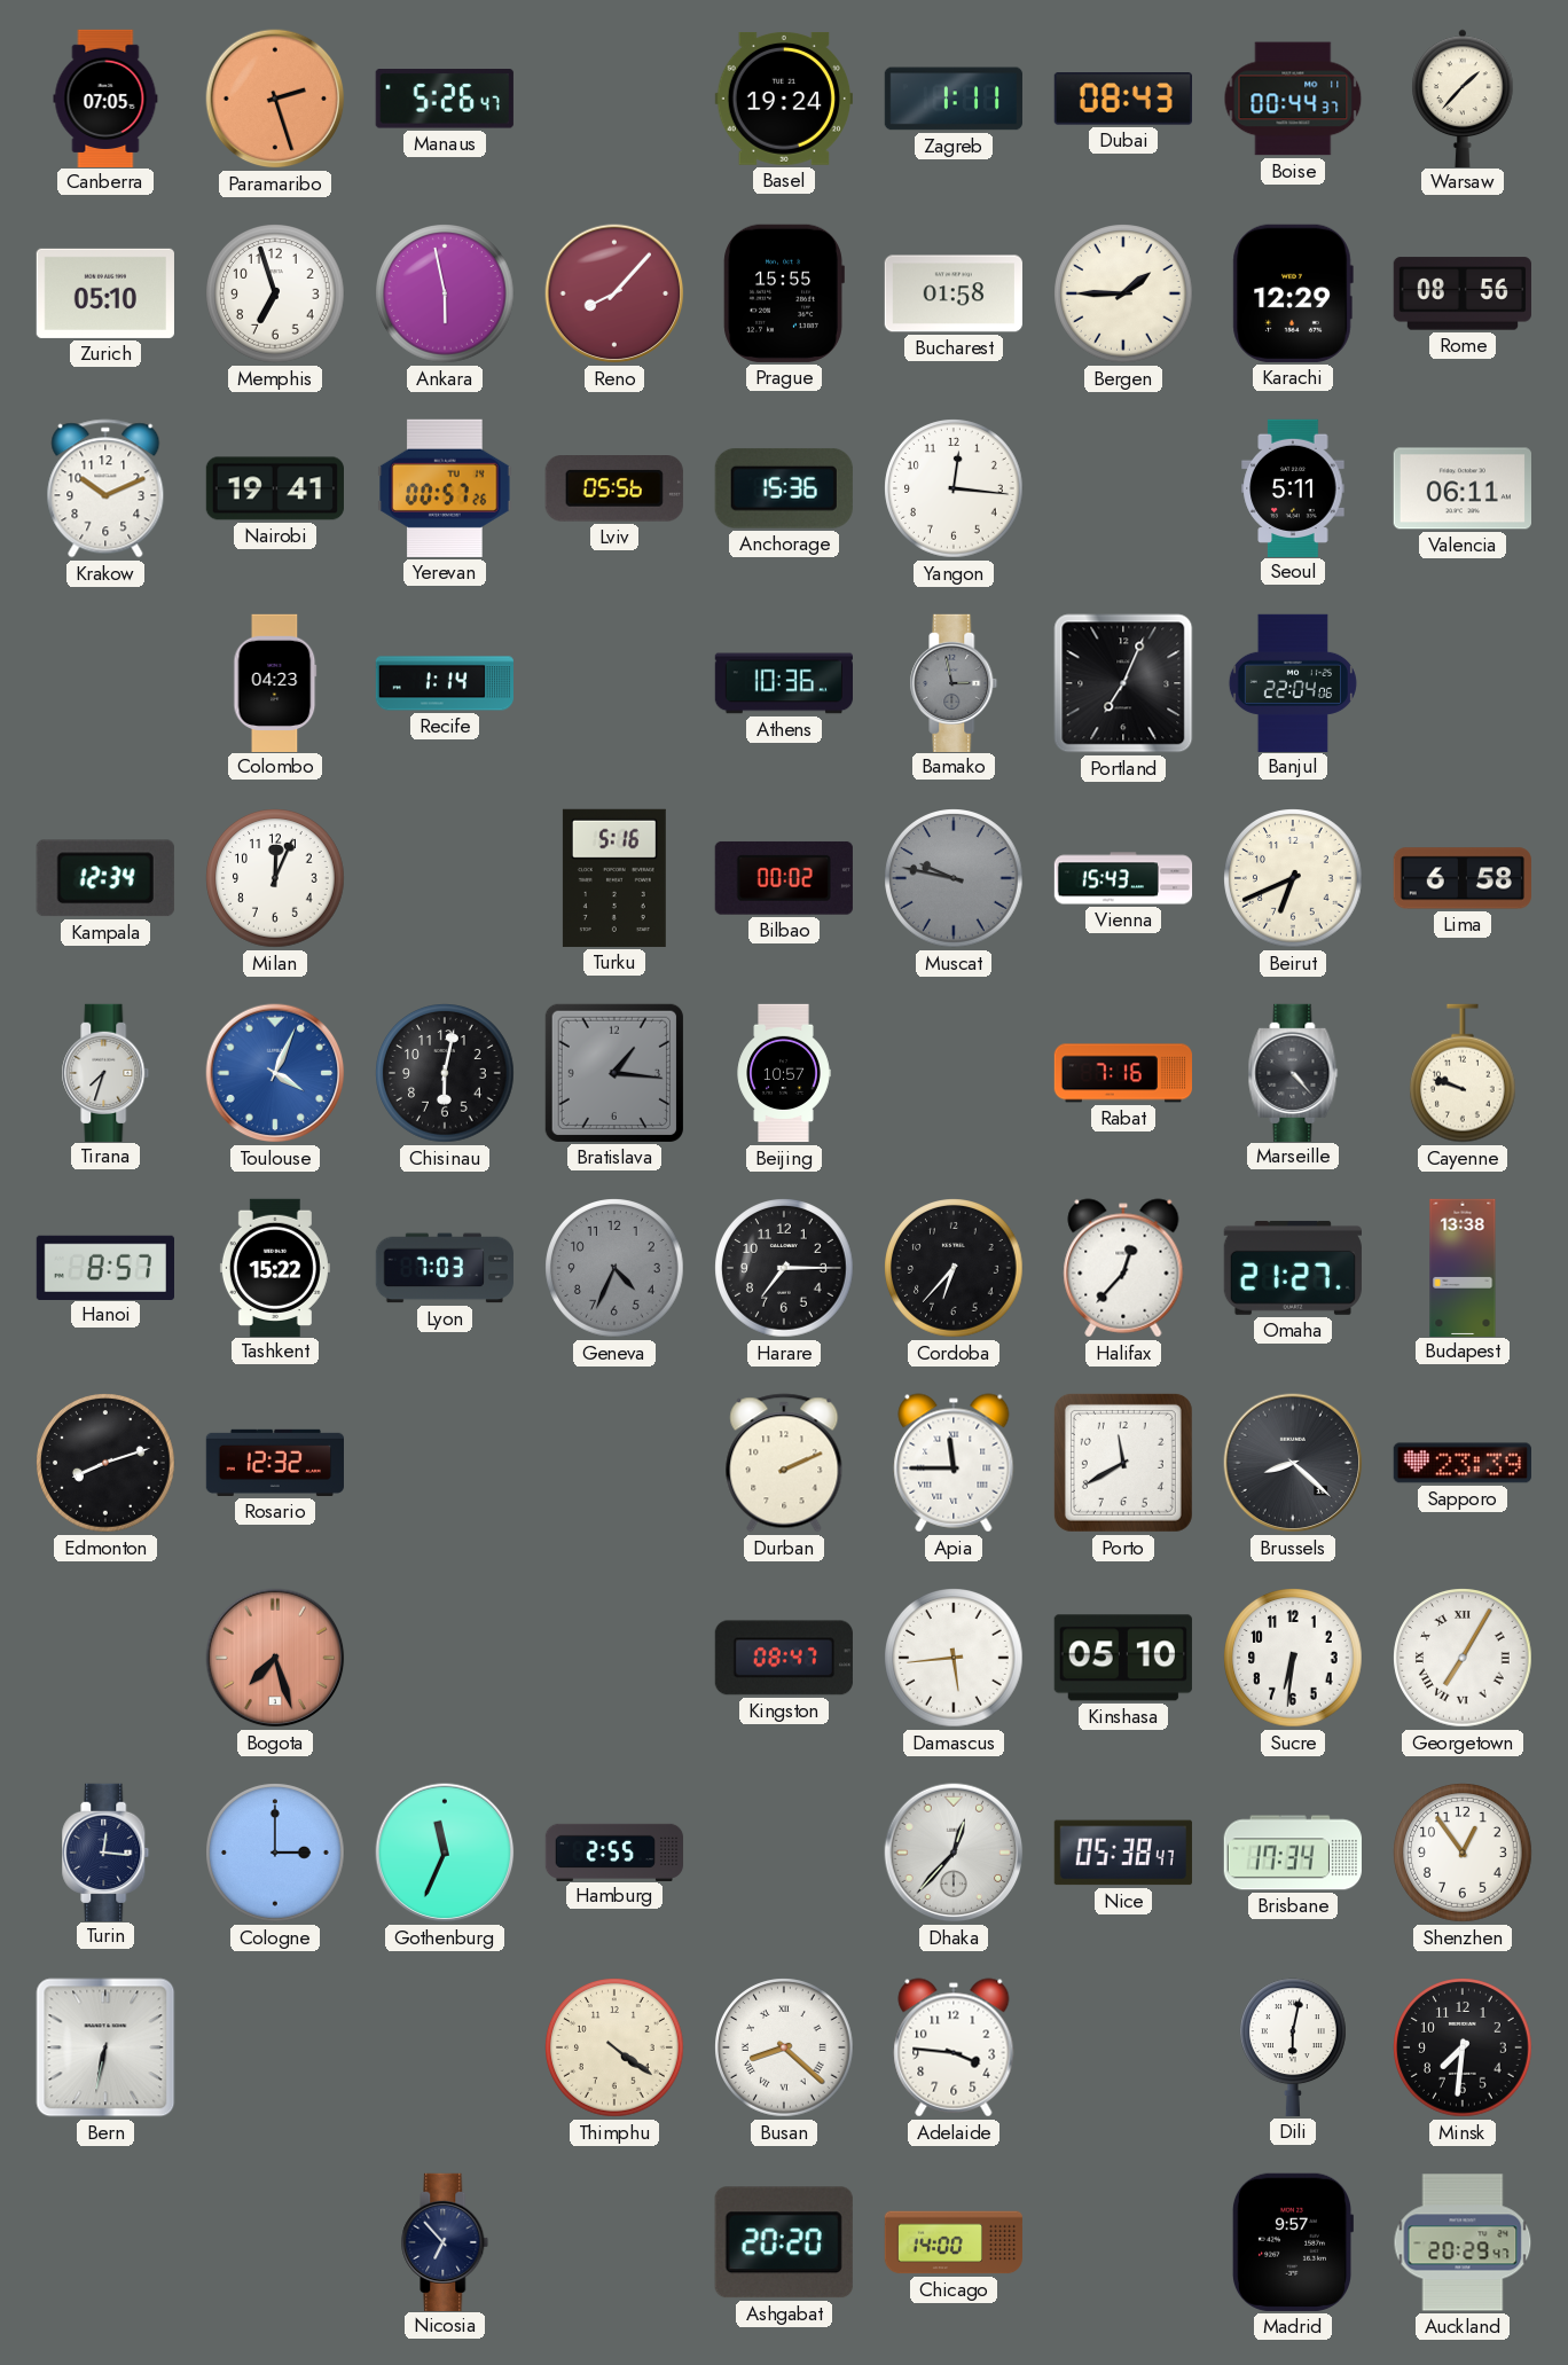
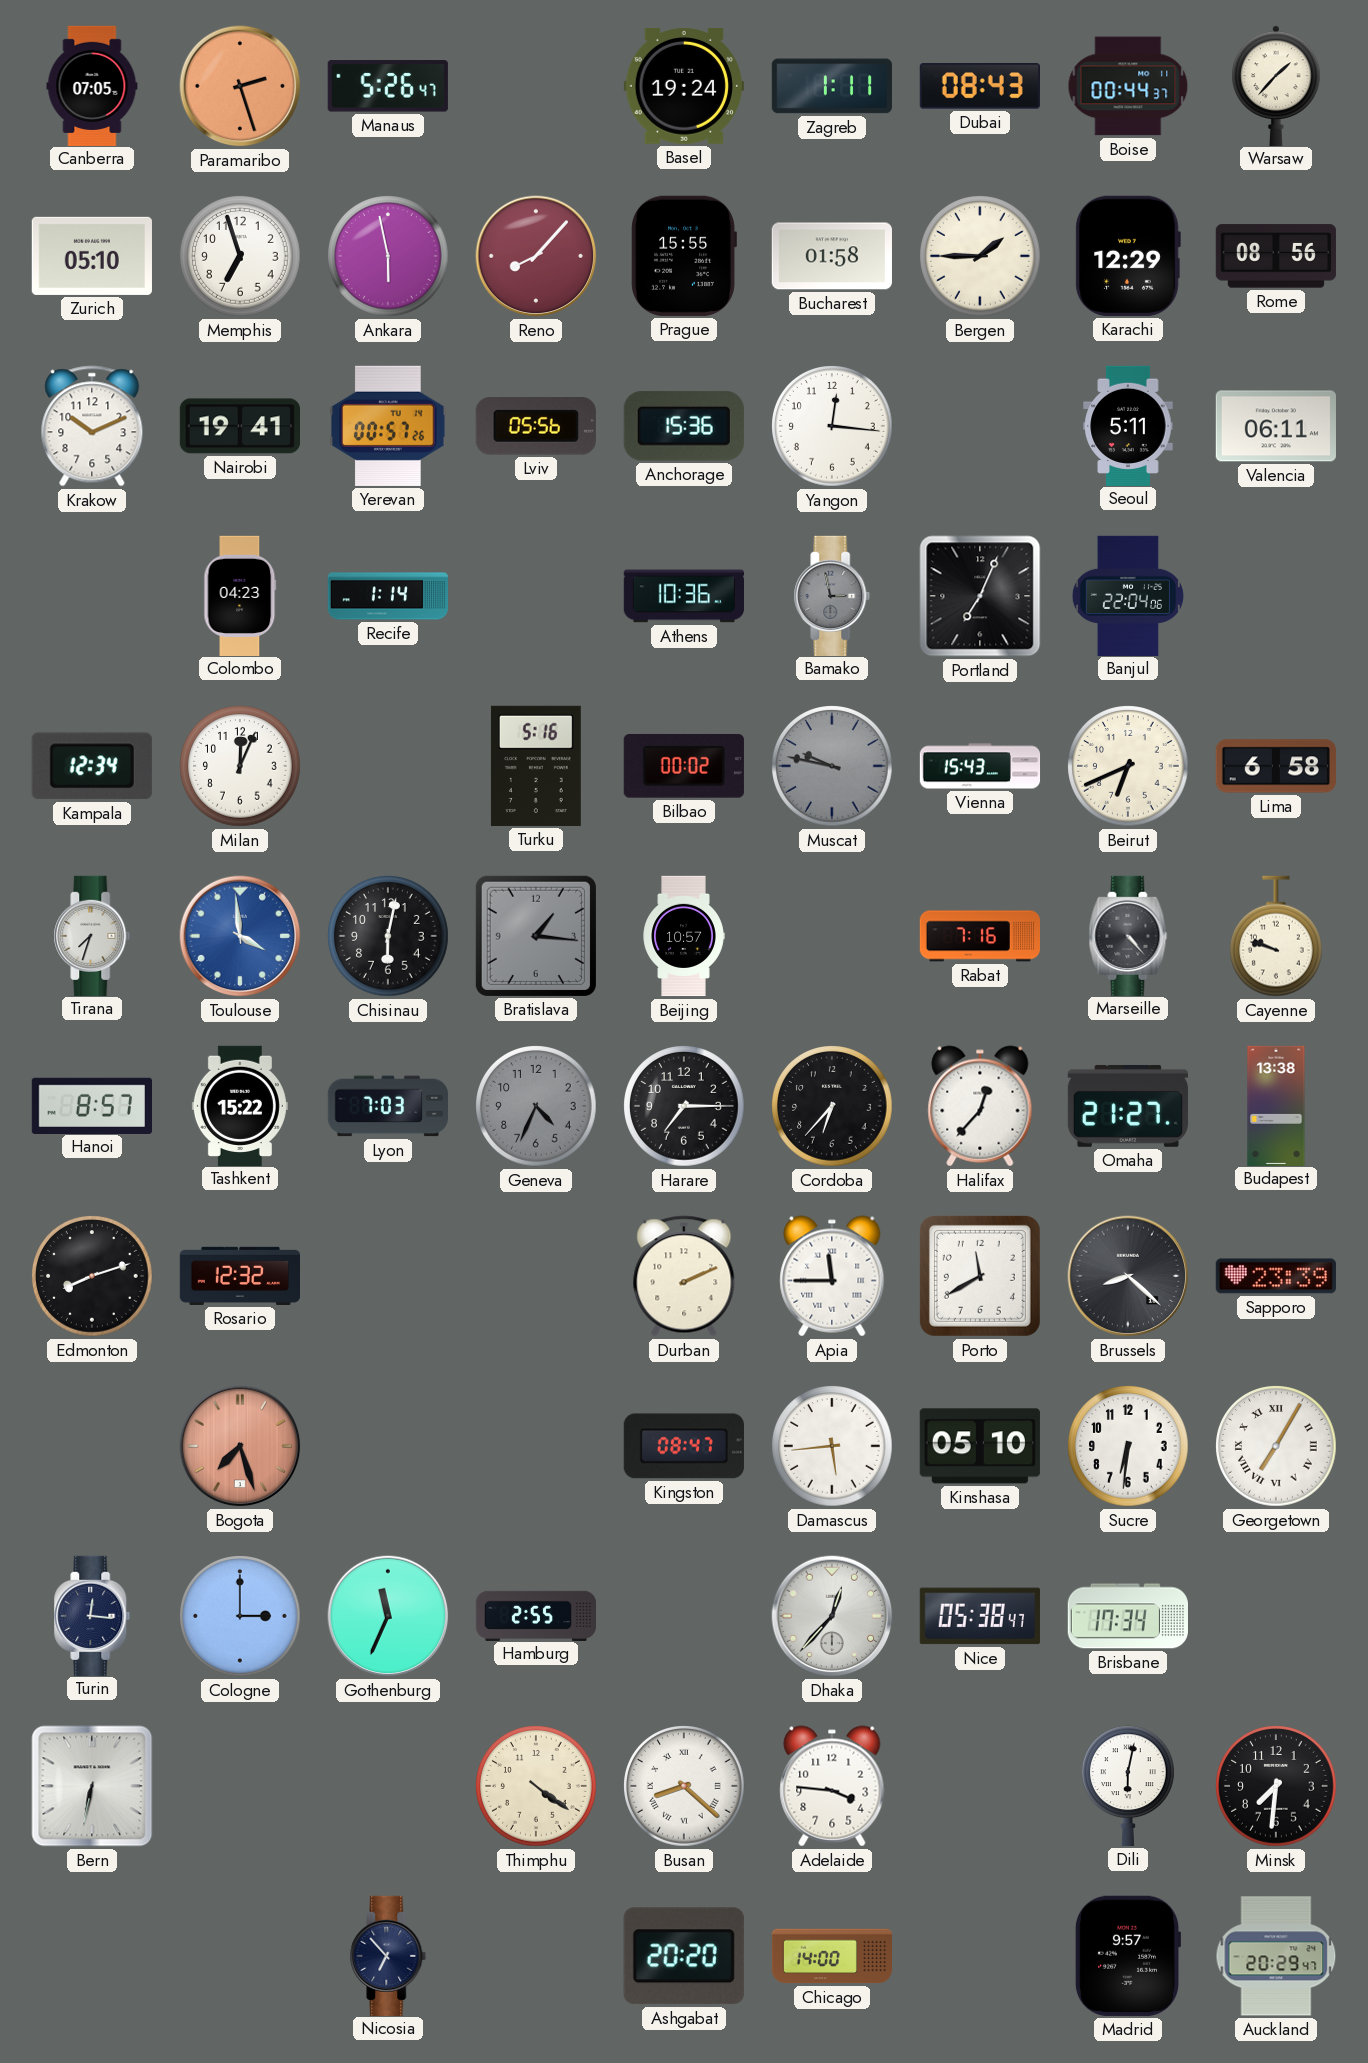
Toulouse: 4:04 -> 3:59 (240, 936)
Shenzhen: 12:54 -> none (1463, 1853)
